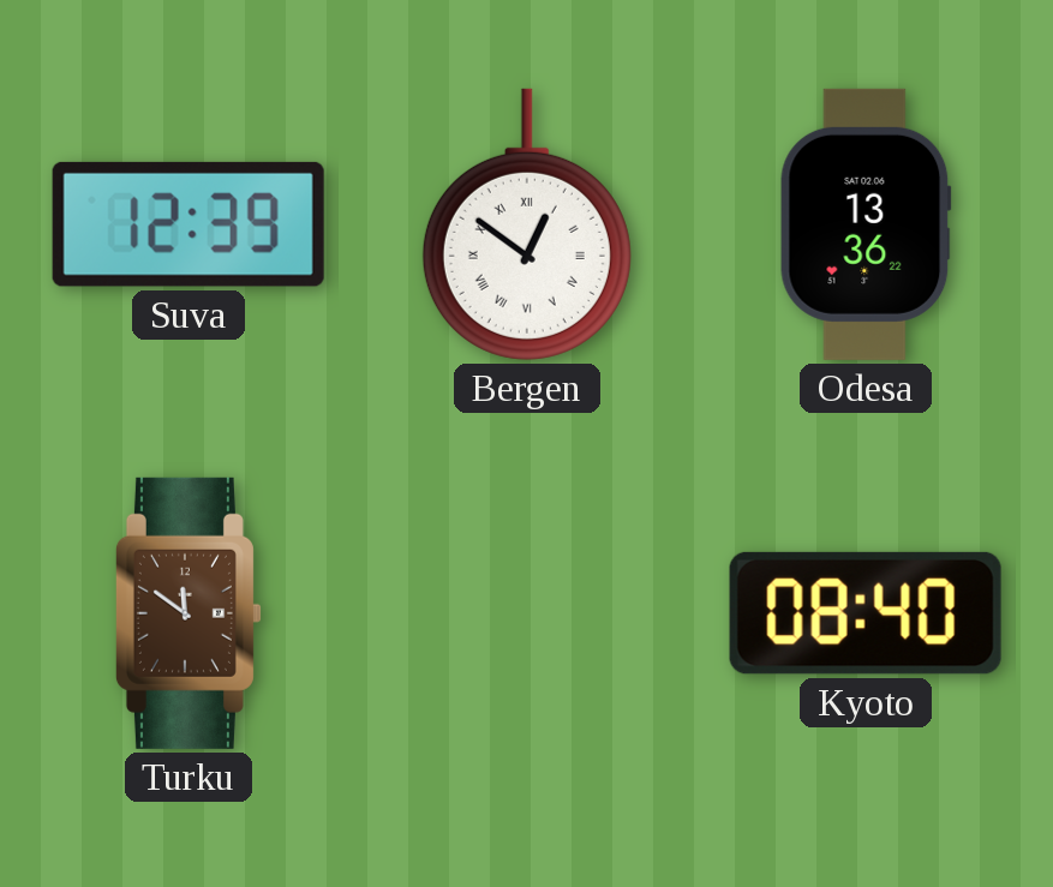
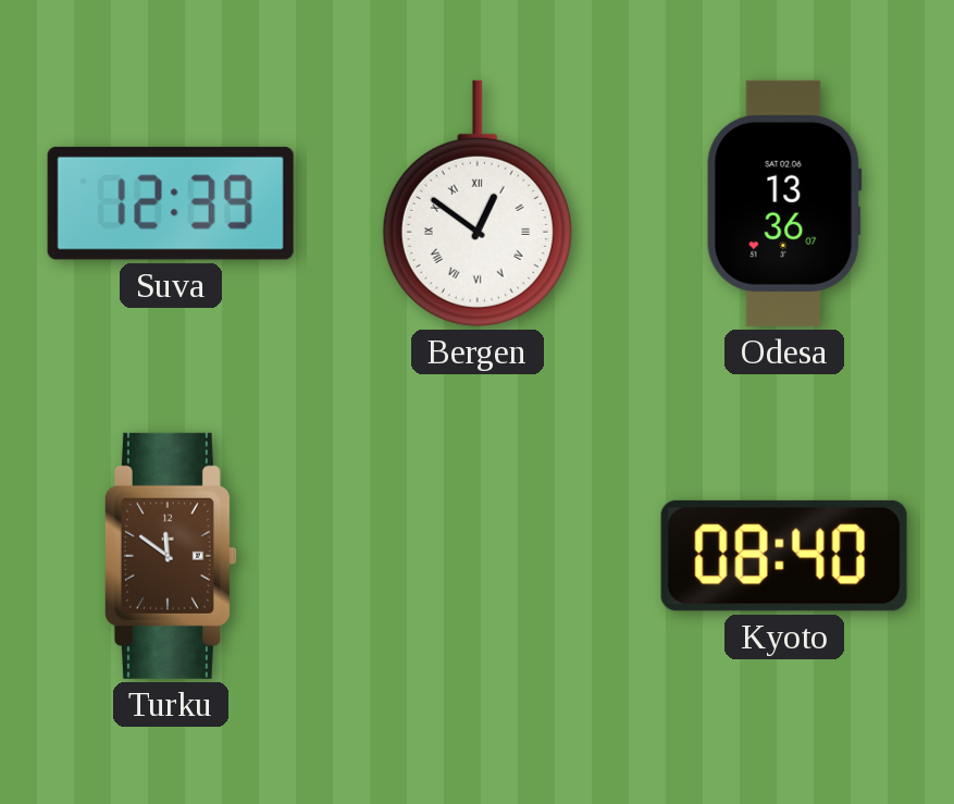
Odesa: 13:36:22 -> 13:36:07 (784, 203)
